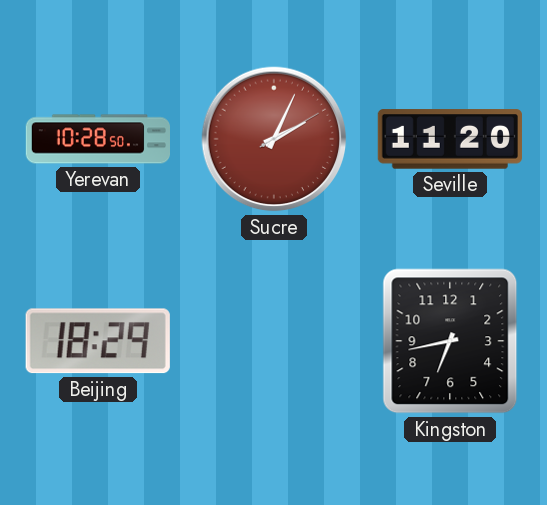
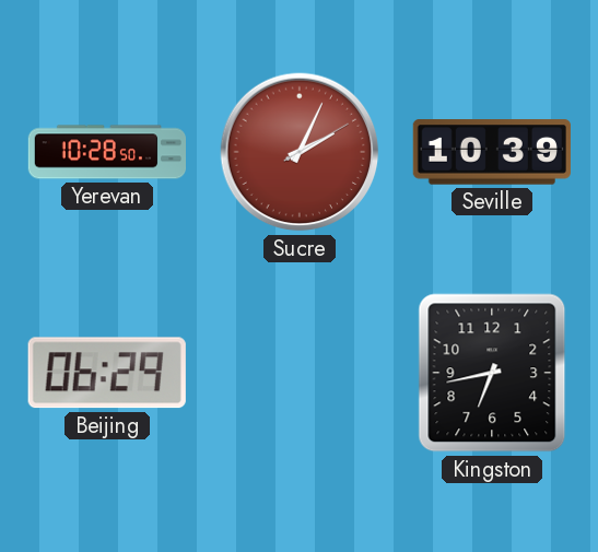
Seville: 11:20 -> 10:39 (492, 152)
Beijing: 18:29 -> 06:29 (107, 373)
